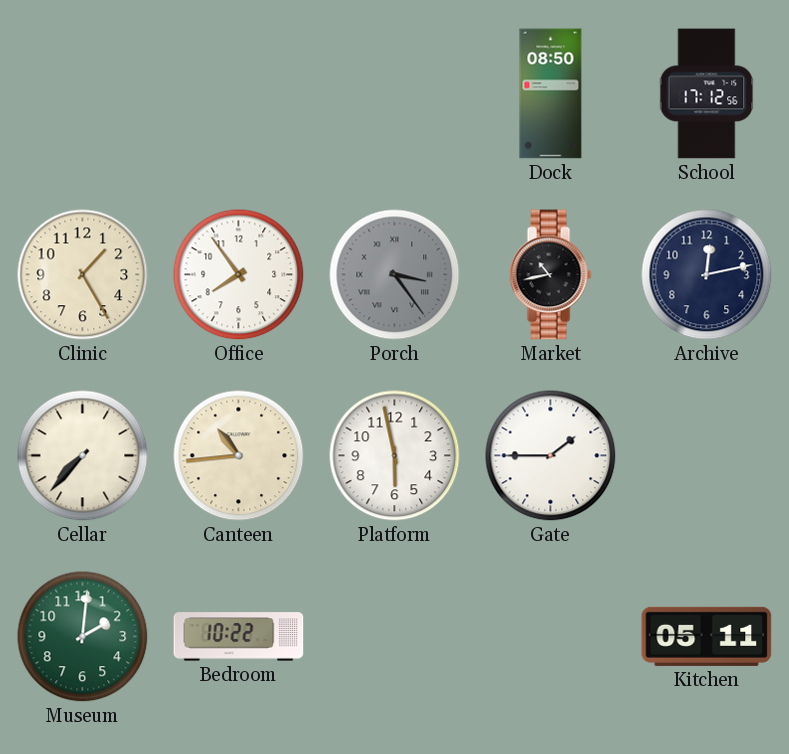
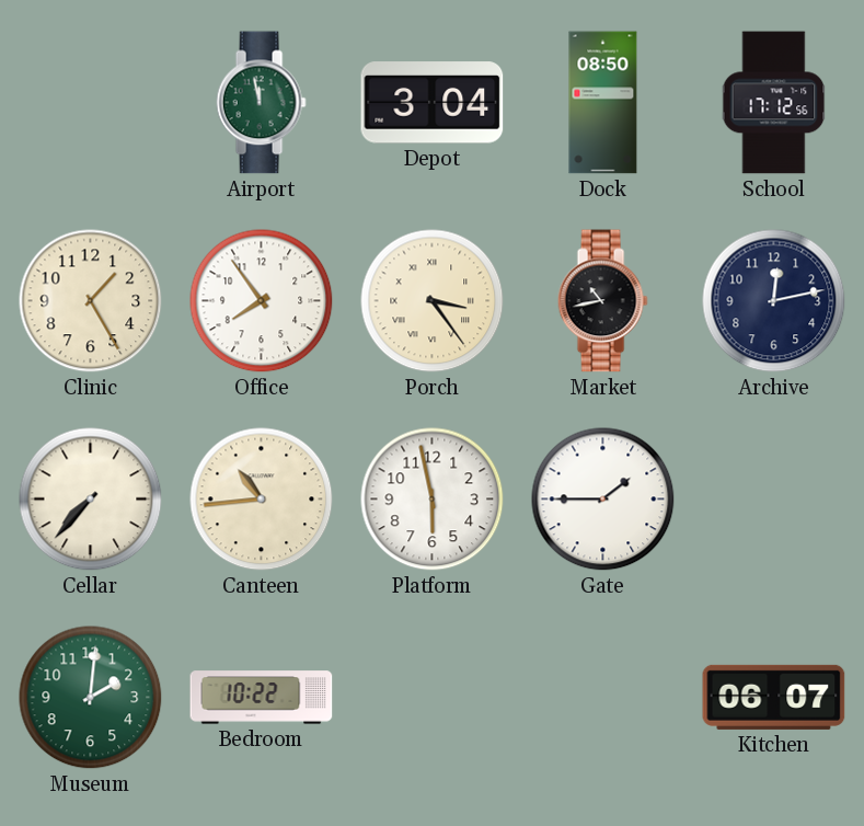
Airport: none -> 11:58 (261, 103)
Depot: none -> 3:04 (433, 103)
Porch dial: grey -> cream (433, 301)
Kitchen: 05:11 -> 06:07 (774, 697)
